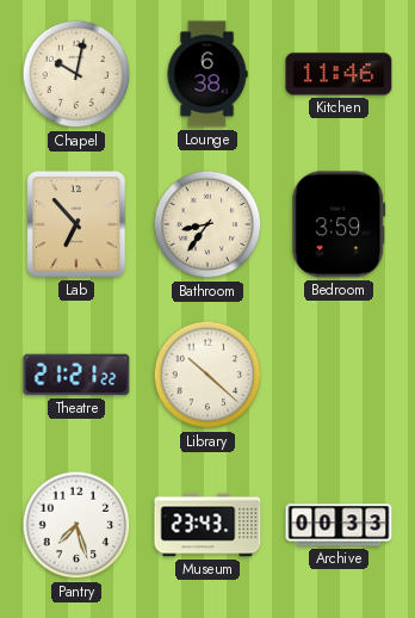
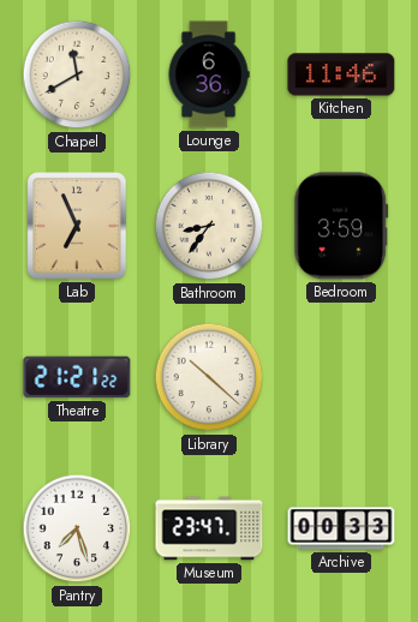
Chapel: 10:02 -> 11:40 (77, 74)
Lounge: 6:38 -> 6:36 (209, 74)
Lab: 6:53 -> 6:56 (77, 226)
Museum: 23:43 -> 23:47 (209, 528)
